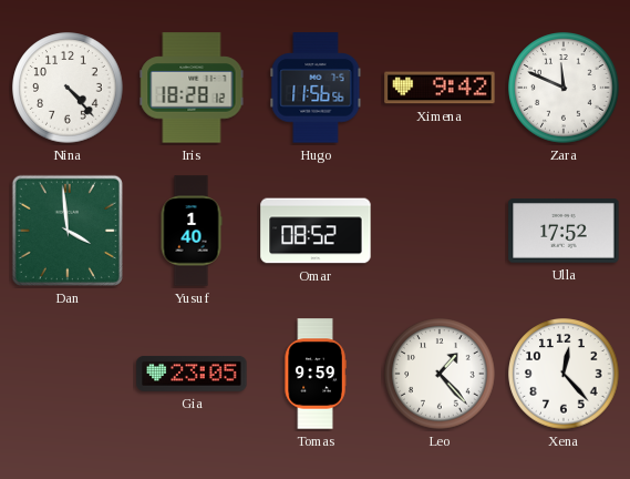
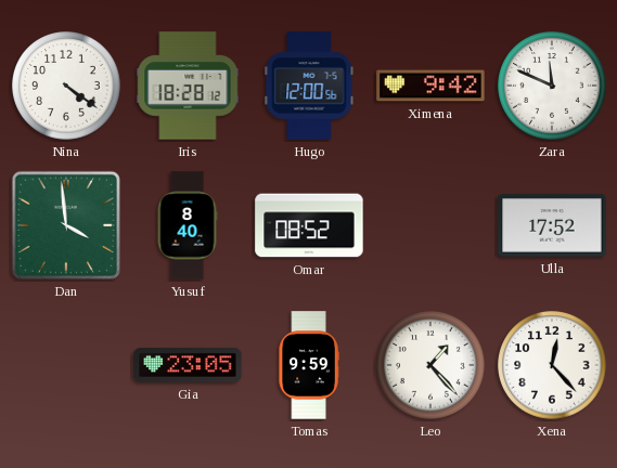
Nina: 4:23 -> 4:21 (66, 86)
Hugo: 11:56 -> 12:00 (309, 86)
Yusuf: 1:40 -> 8:40 (188, 225)
